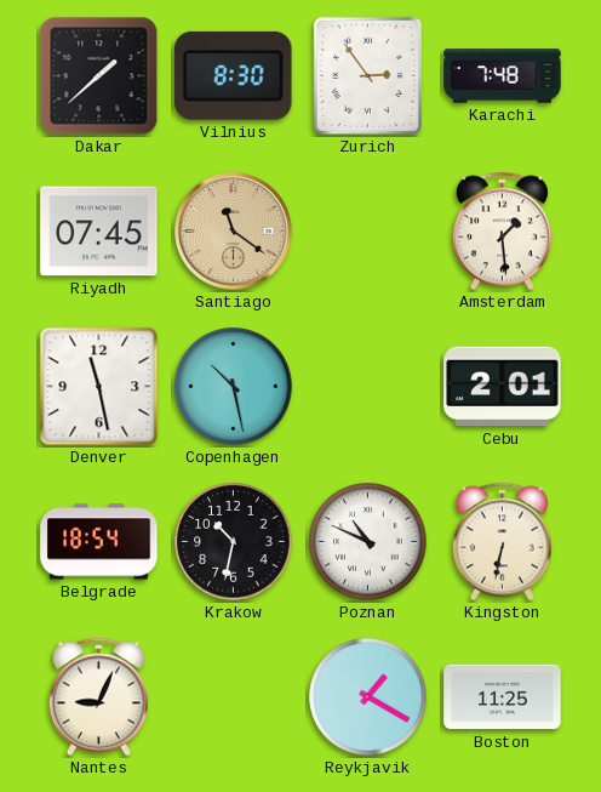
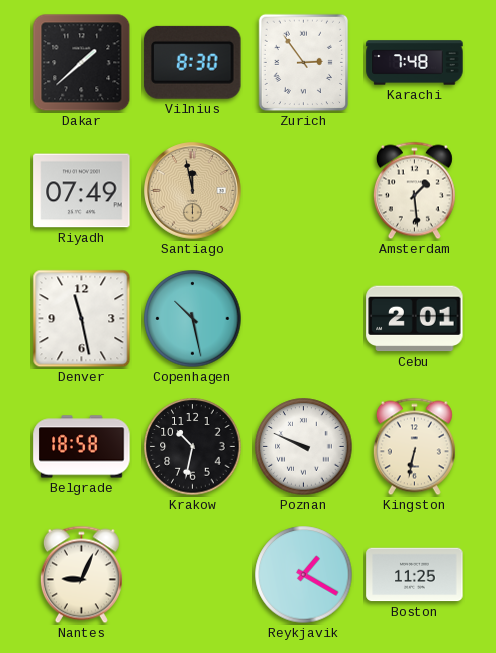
Riyadh: 07:45 -> 07:49 (82, 191)
Santiago: 11:21 -> 11:58 (193, 191)
Belgrade: 18:54 -> 18:58 (82, 447)
Poznan: 10:49 -> 9:49 (304, 447)
